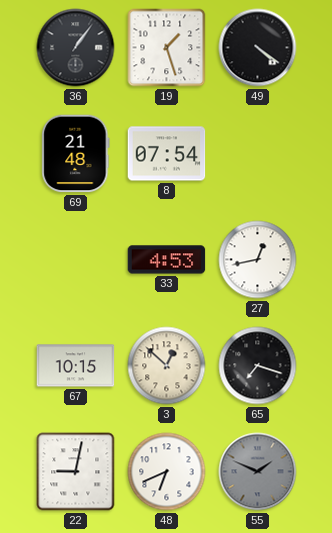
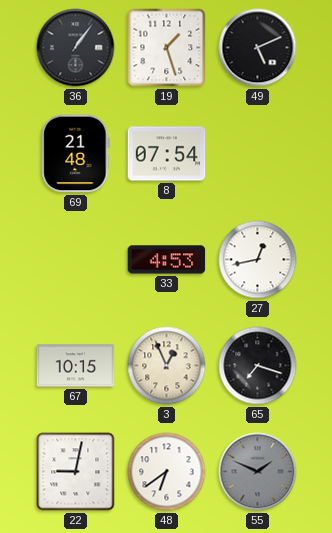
49: 4:21 -> 5:11 (258, 48)
3: 12:52 -> 12:56 (167, 366)
48: 6:41 -> 6:39 (167, 472)
